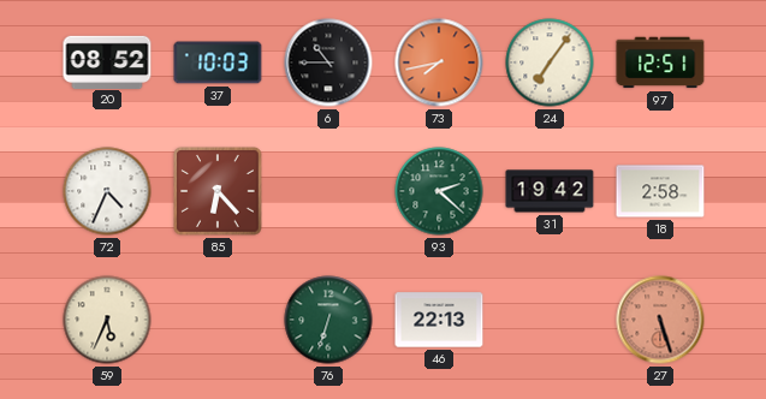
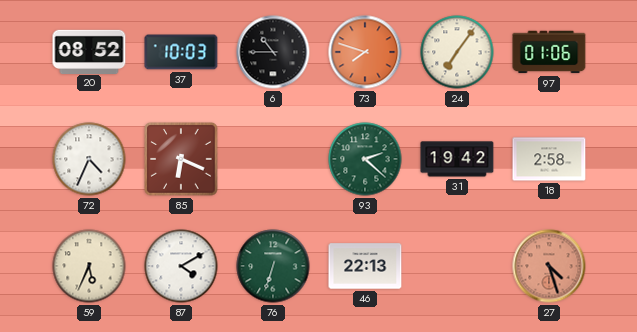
73: 7:43 -> 7:48 (365, 52)
97: 12:51 -> 01:06 (549, 52)
85: 6:23 -> 6:19 (181, 159)
87: none -> 4:10 (181, 266)
27: 5:27 -> 4:27 (549, 266)
